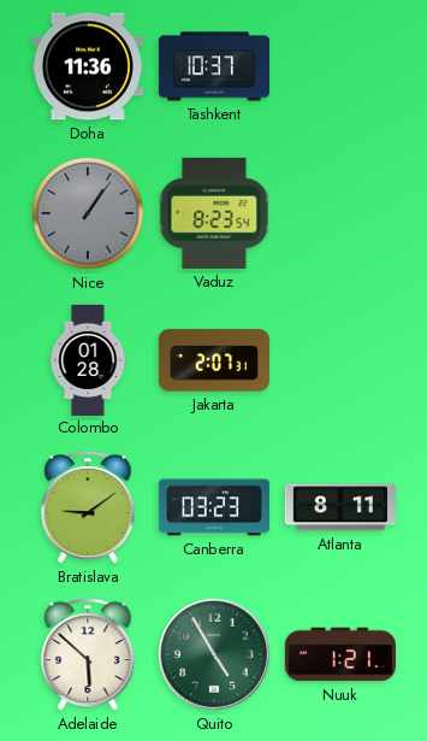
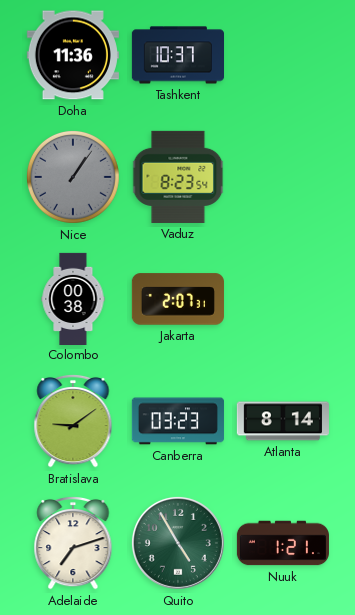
Colombo: 01:28 -> 00:38 (73, 298)
Atlanta: 8:11 -> 8:14 (283, 421)
Adelaide: 5:52 -> 7:12 (73, 543)
